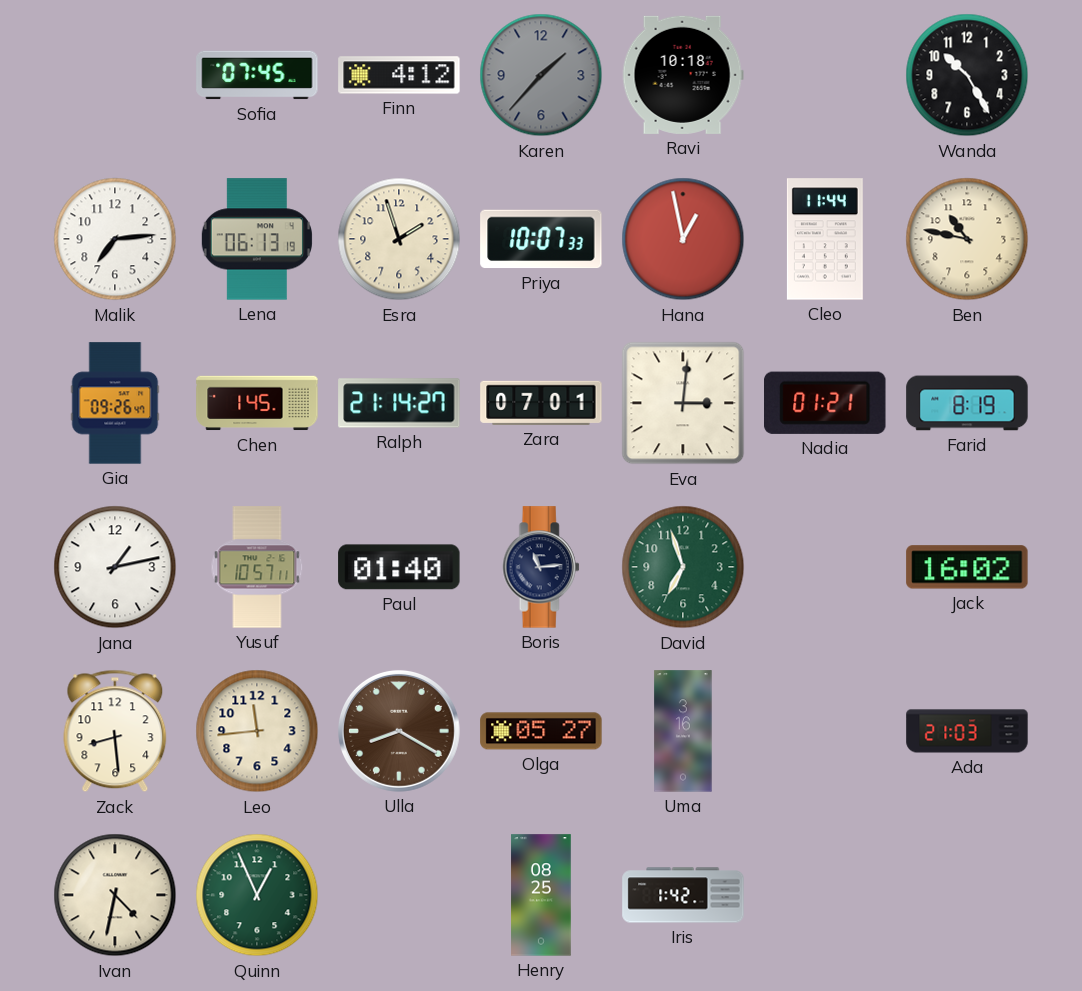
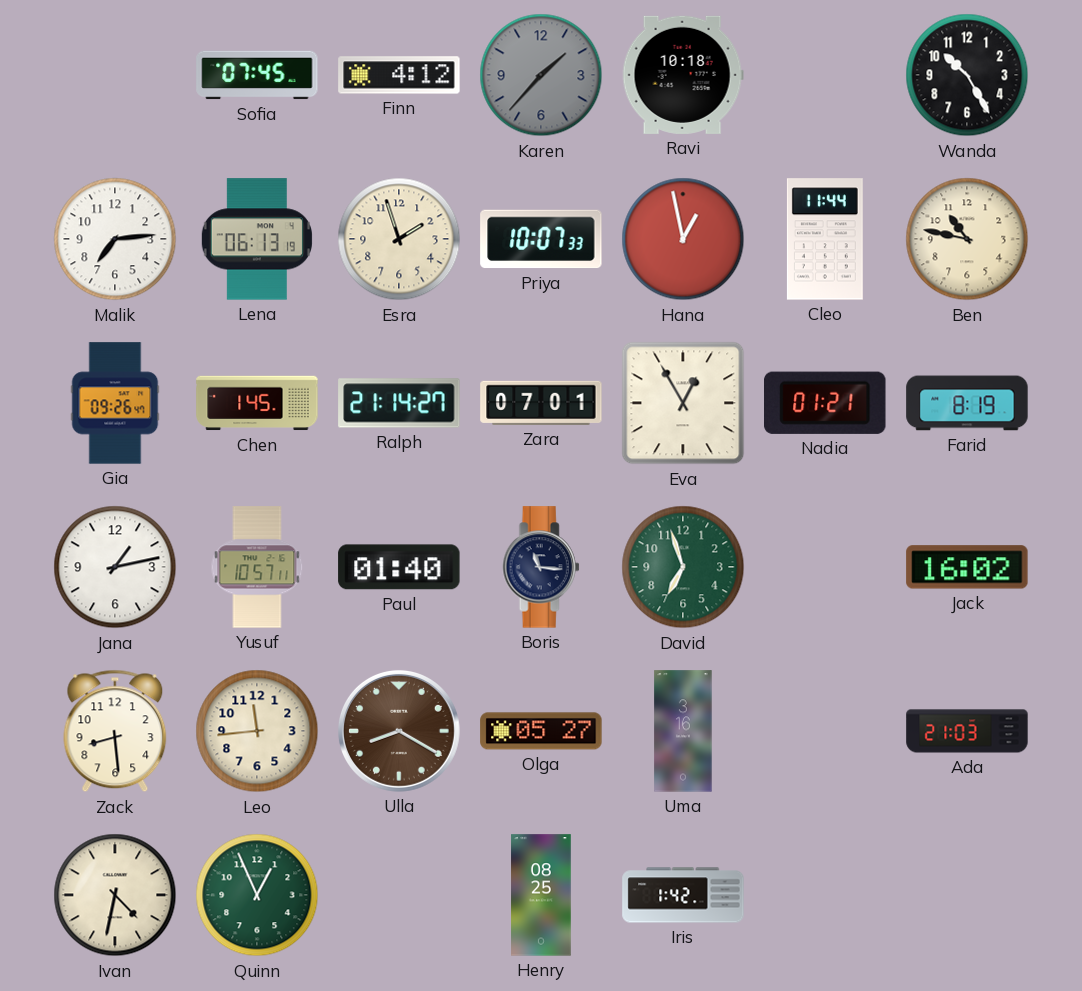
Eva: 3:01 -> 12:55 (683, 403)
Boris: 11:14 -> 11:16 (541, 567)
